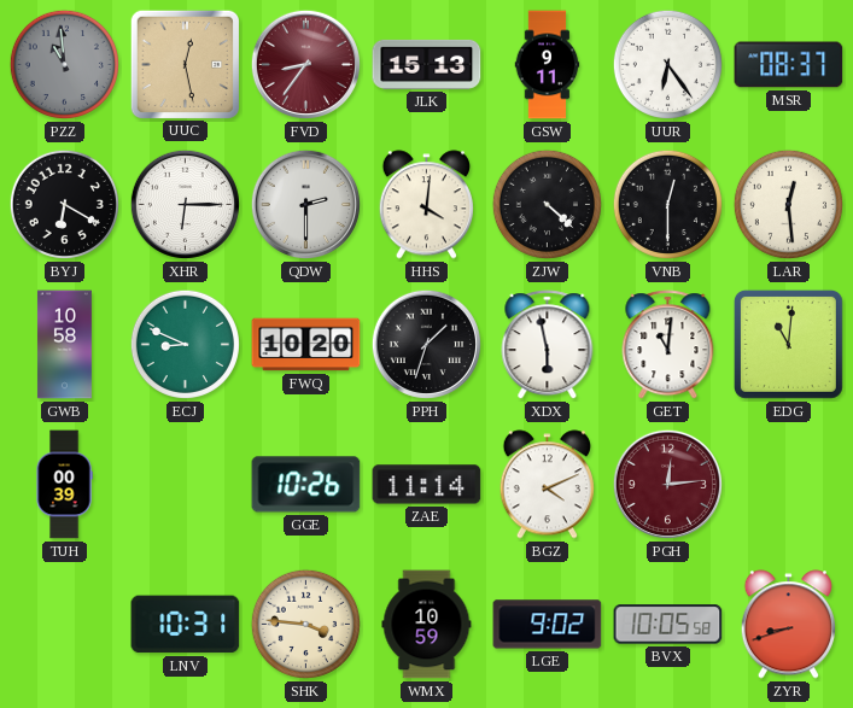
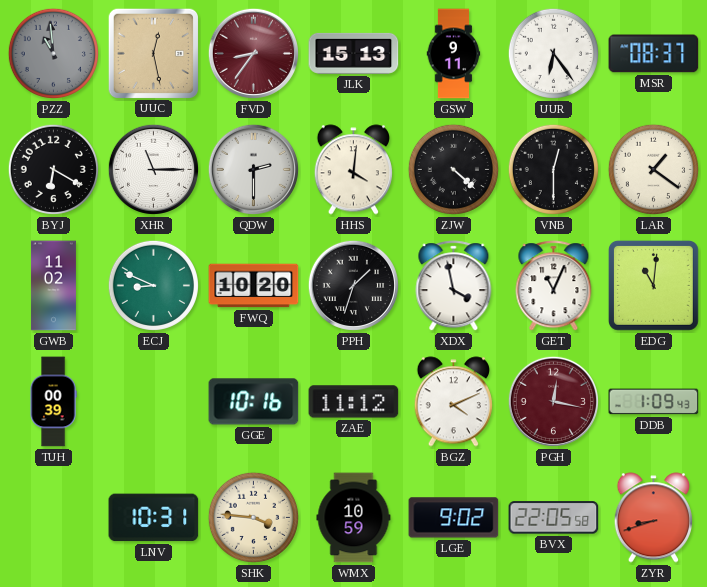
XHR: 6:15 -> 11:15 (153, 169)
LAR: 12:29 -> 1:21 (653, 169)
GWB: 10:58 -> 11:02 (53, 286)
XDX: 5:58 -> 3:58 (454, 286)
GET: 11:01 -> 11:04 (554, 286)
GGE: 10:26 -> 10:16 (254, 402)
ZAE: 11:14 -> 11:12 (354, 402)
PGH: 12:14 -> 12:17 (553, 401)
DDB: none -> 1:09 (654, 402)
BVX: 10:05 -> 22:05 (554, 518)
